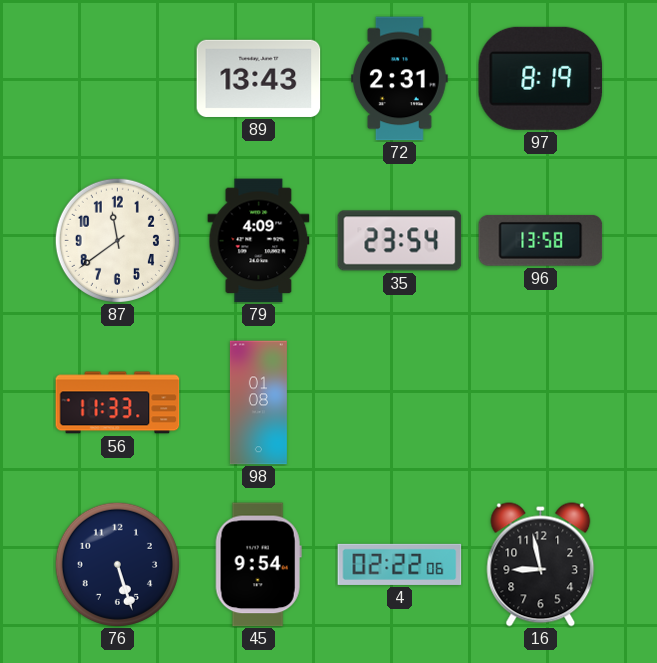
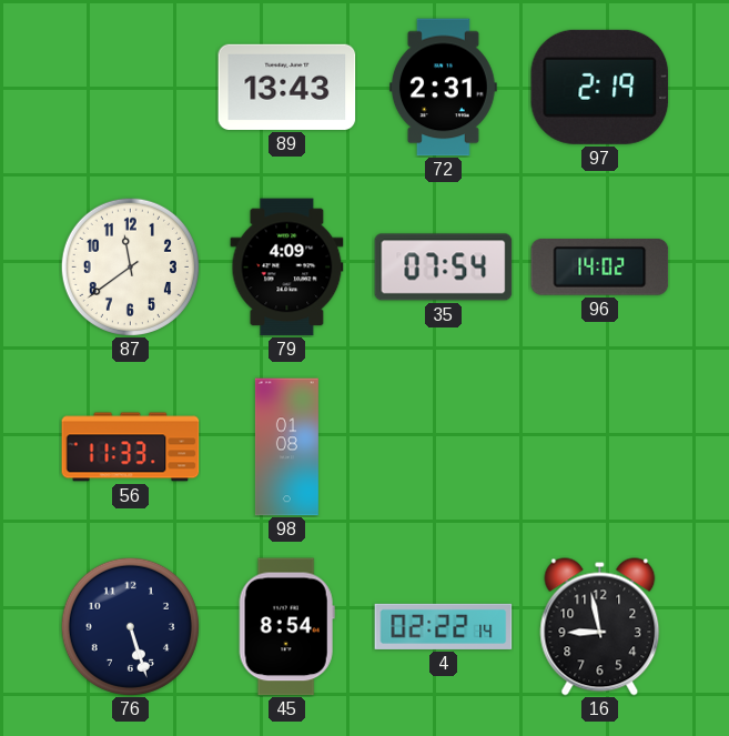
97: 8:19 -> 2:19 (600, 87)
35: 23:54 -> 07:54 (444, 268)
96: 13:58 -> 14:02 (600, 266)
45: 9:54 -> 8:54 (286, 627)
4: 02:22:06 -> 02:22:14 (444, 626)
